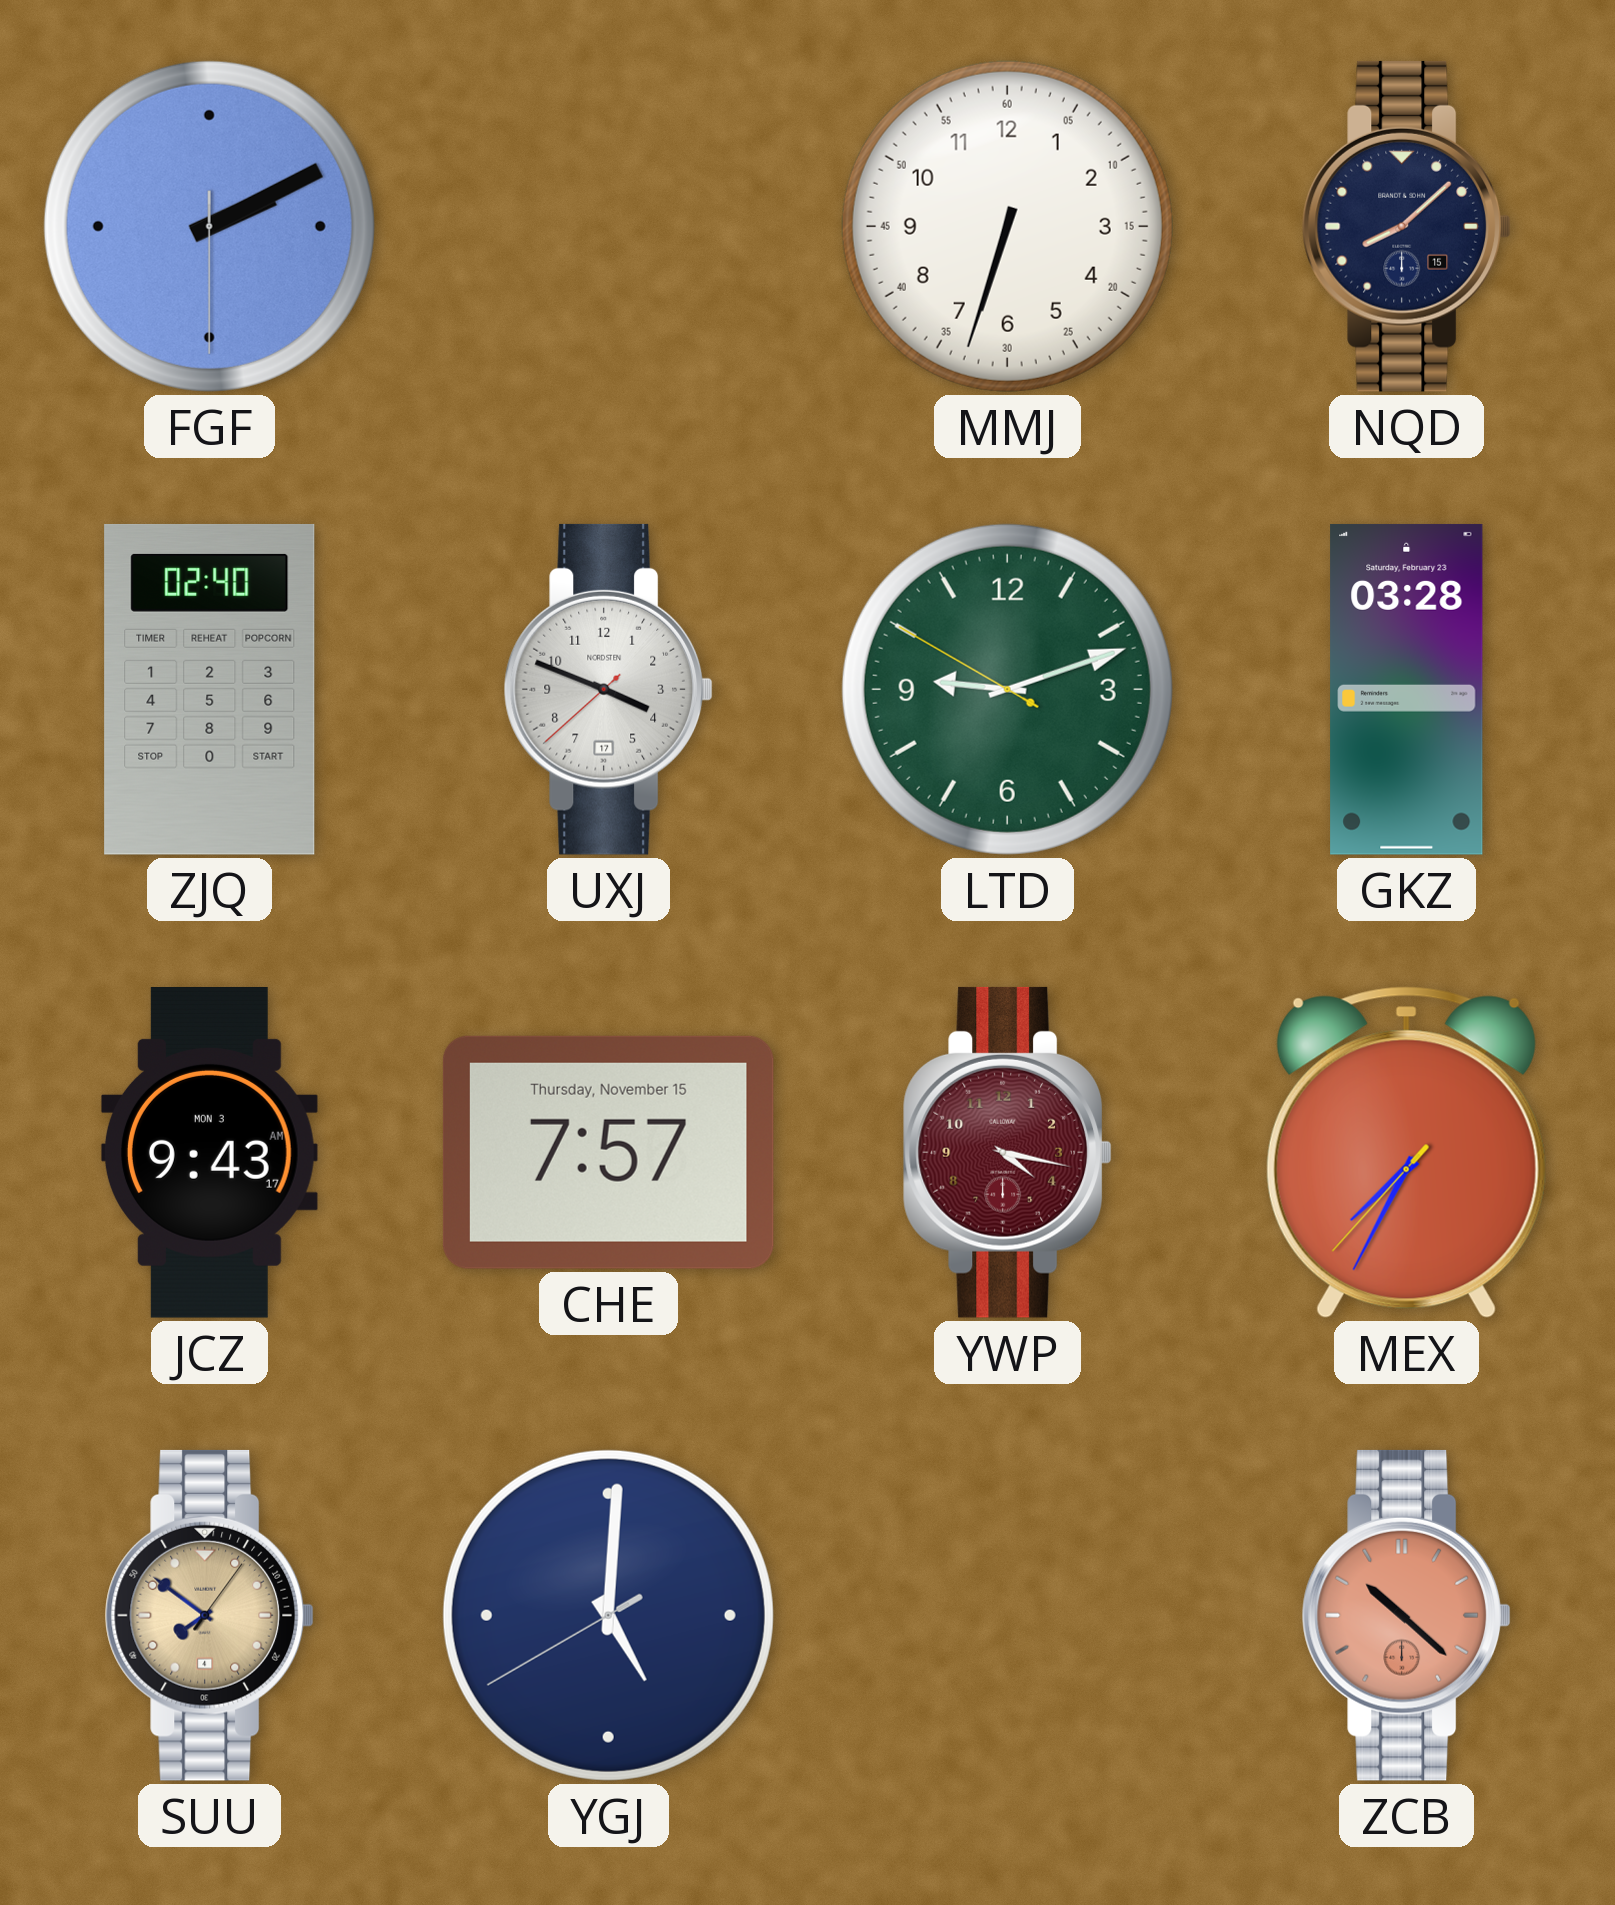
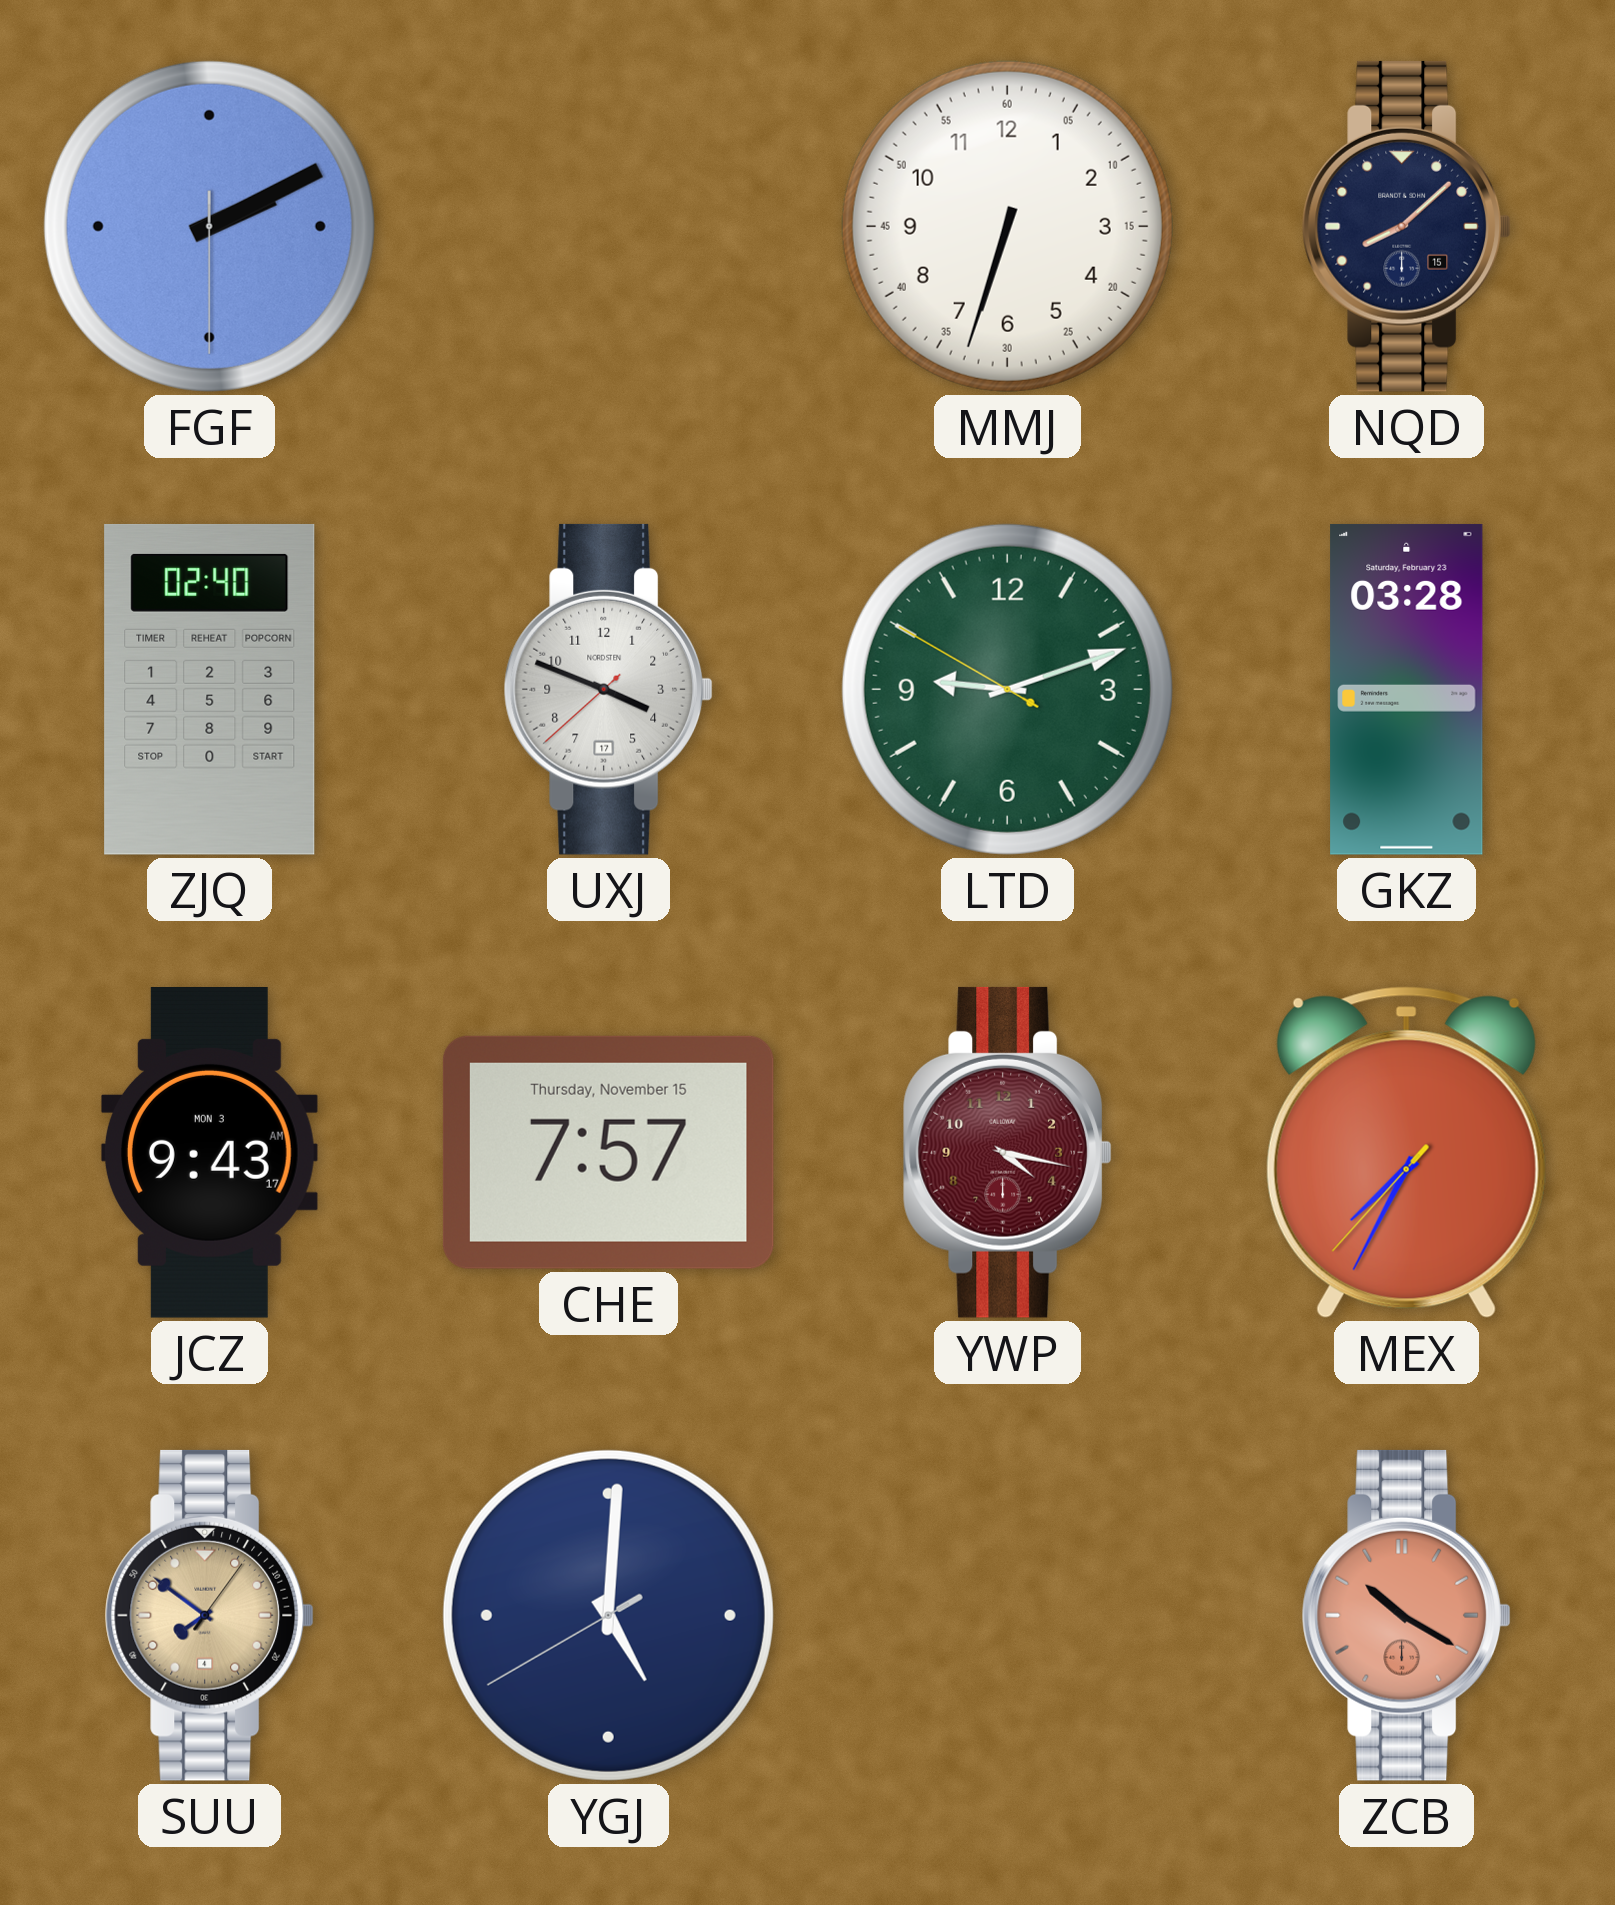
ZCB: 10:22 -> 10:20 (1406, 1615)
